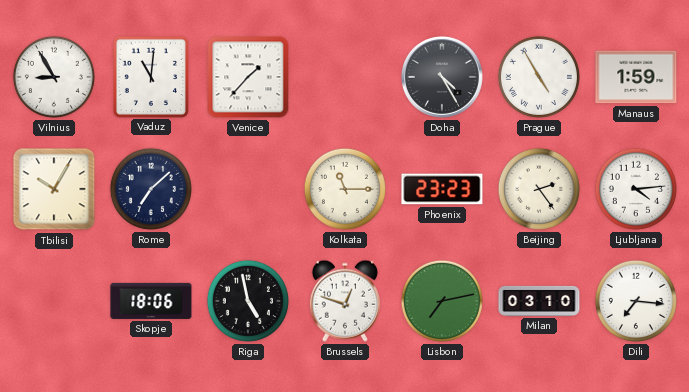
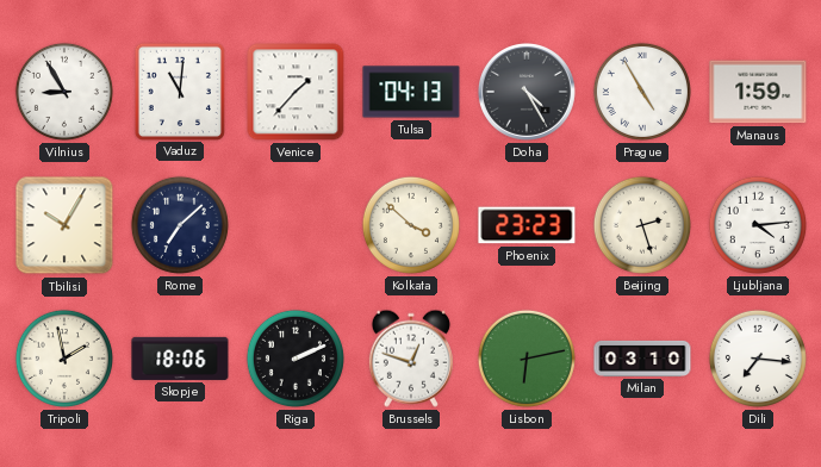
Tulsa: none -> 04:13 (411, 92)
Kolkata: 11:15 -> 3:52 (411, 225)
Beijing: 2:24 -> 2:27 (642, 225)
Tripoli: none -> 1:58 (64, 359)
Riga: 4:58 -> 2:11 (296, 359)
Lisbon: 7:13 -> 6:13 (527, 359)
